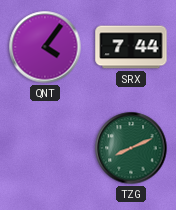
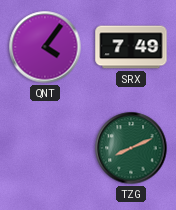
SRX: 7:44 -> 7:49 (131, 47)
